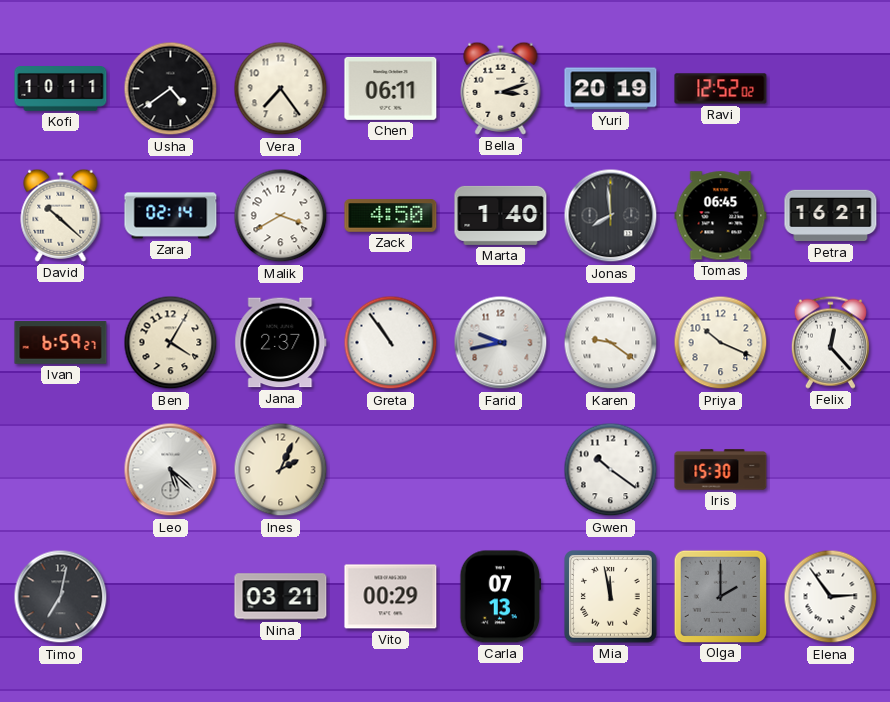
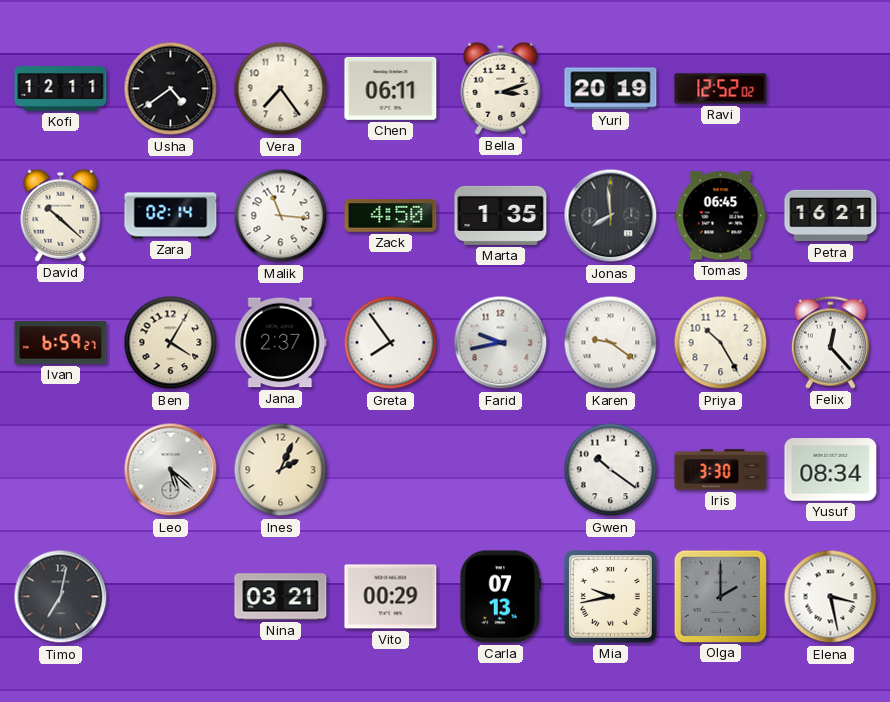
Kofi: 10:11 -> 12:11 (61, 89)
Malik: 3:40 -> 11:16 (281, 216)
Marta: 1:40 -> 1:35 (501, 215)
Greta: 10:54 -> 7:54 (391, 343)
Priya: 10:19 -> 10:25 (721, 343)
Iris: 15:30 -> 3:30 (721, 470)
Yusuf: none -> 08:34 (831, 470)
Mia: 11:58 -> 9:43 (611, 597)
Elena: 2:54 -> 3:28 (831, 597)
